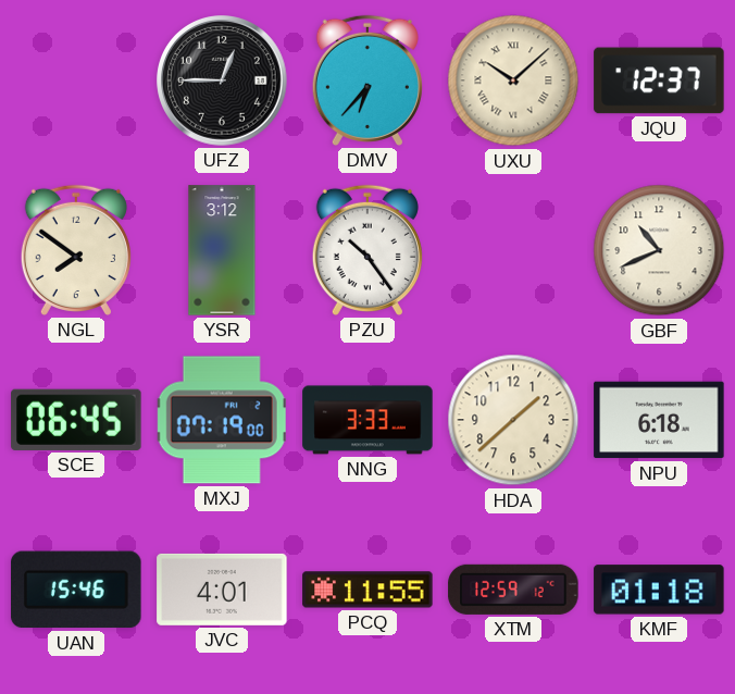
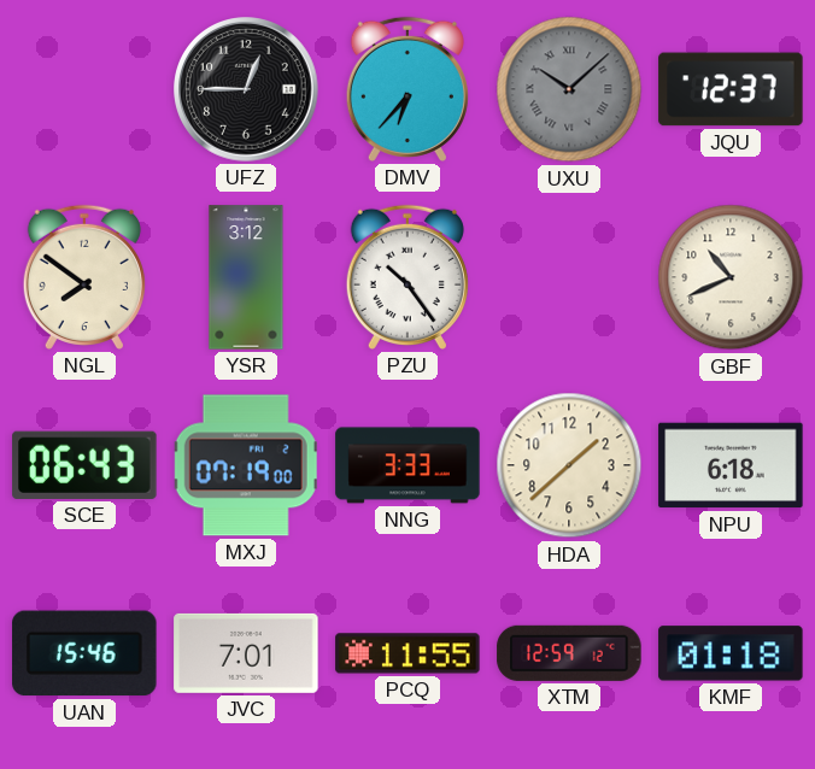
UXU dial: cream -> grey (569, 89)
SCE: 06:45 -> 06:43 (84, 465)
JVC: 4:01 -> 7:01 (246, 653)
